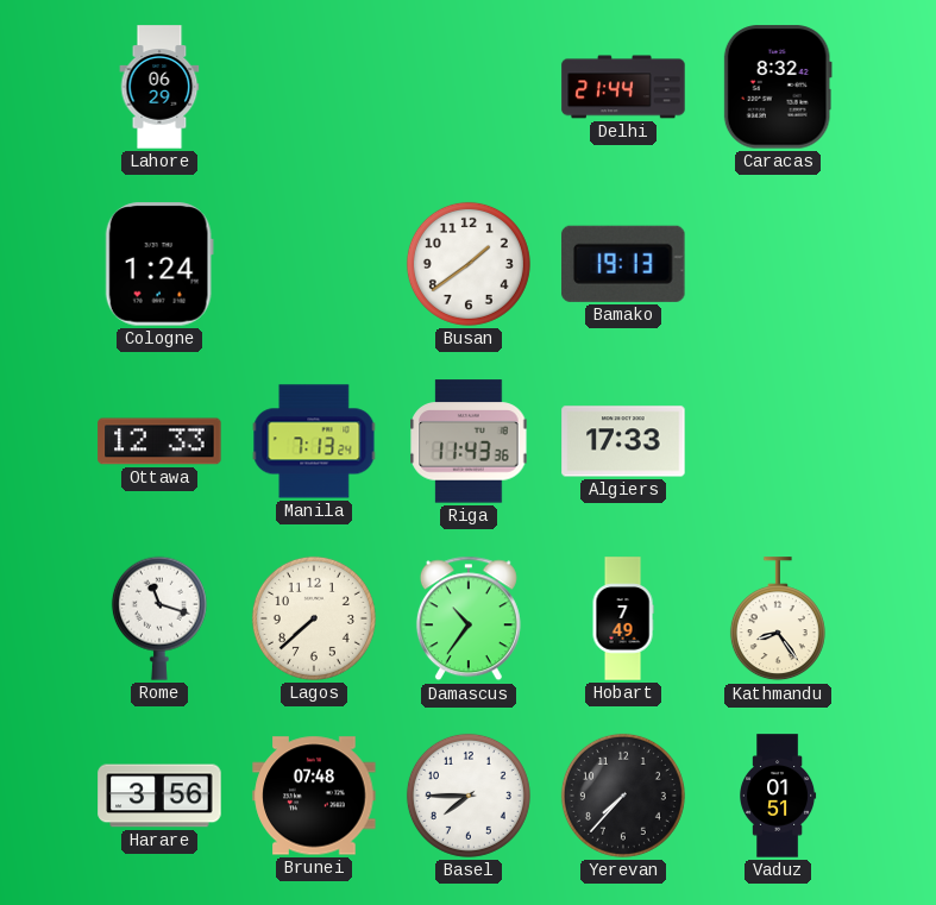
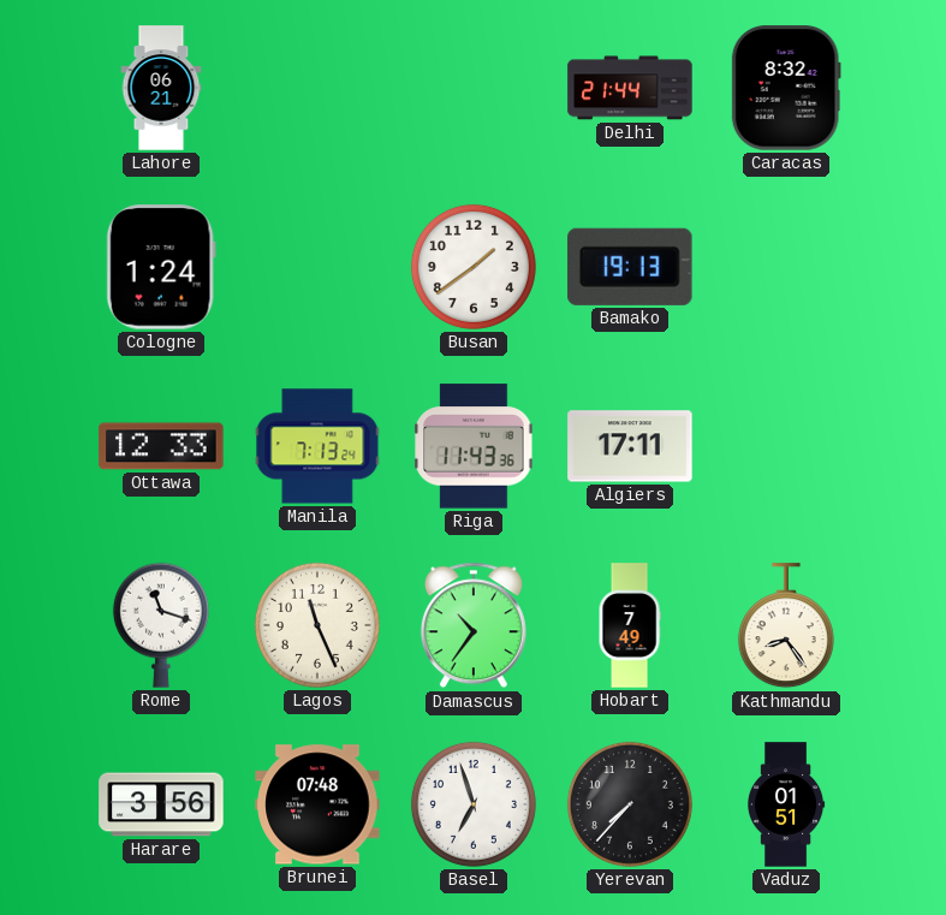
Lahore: 06:29 -> 06:21 (161, 88)
Algiers: 17:33 -> 17:11 (630, 446)
Lagos: 7:38 -> 11:26 (317, 625)
Basel: 7:45 -> 6:57 (474, 804)
